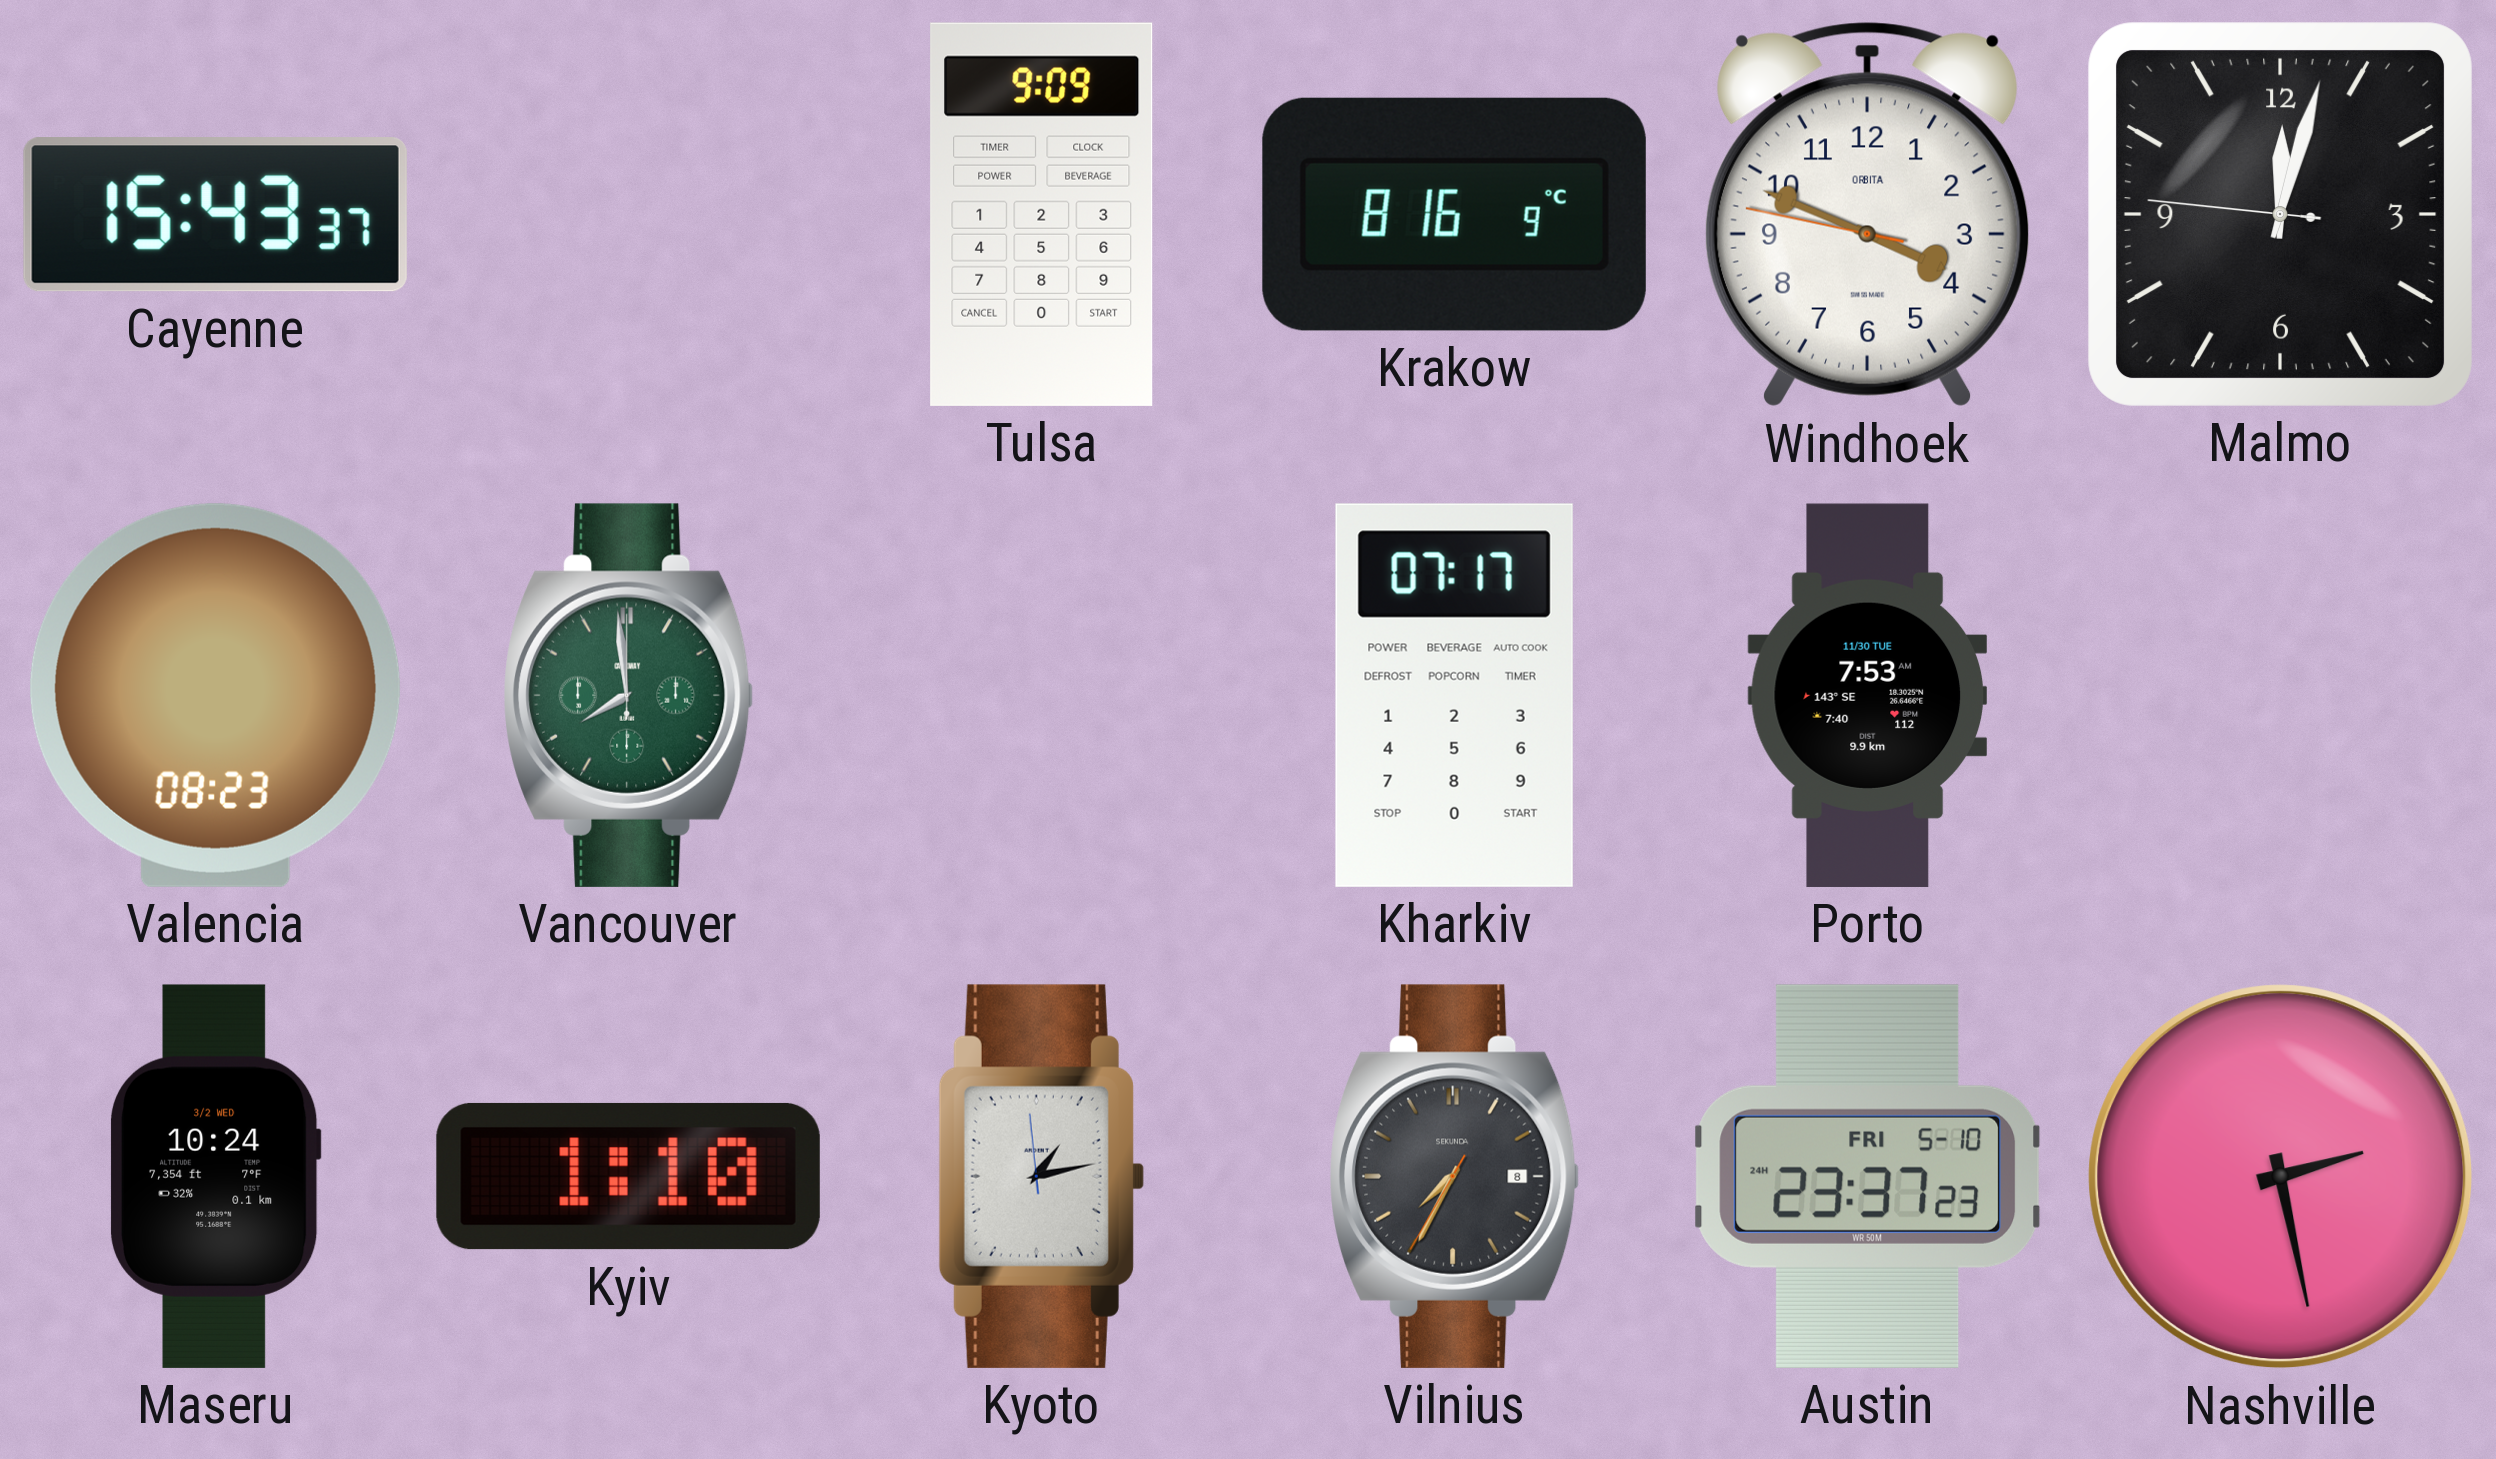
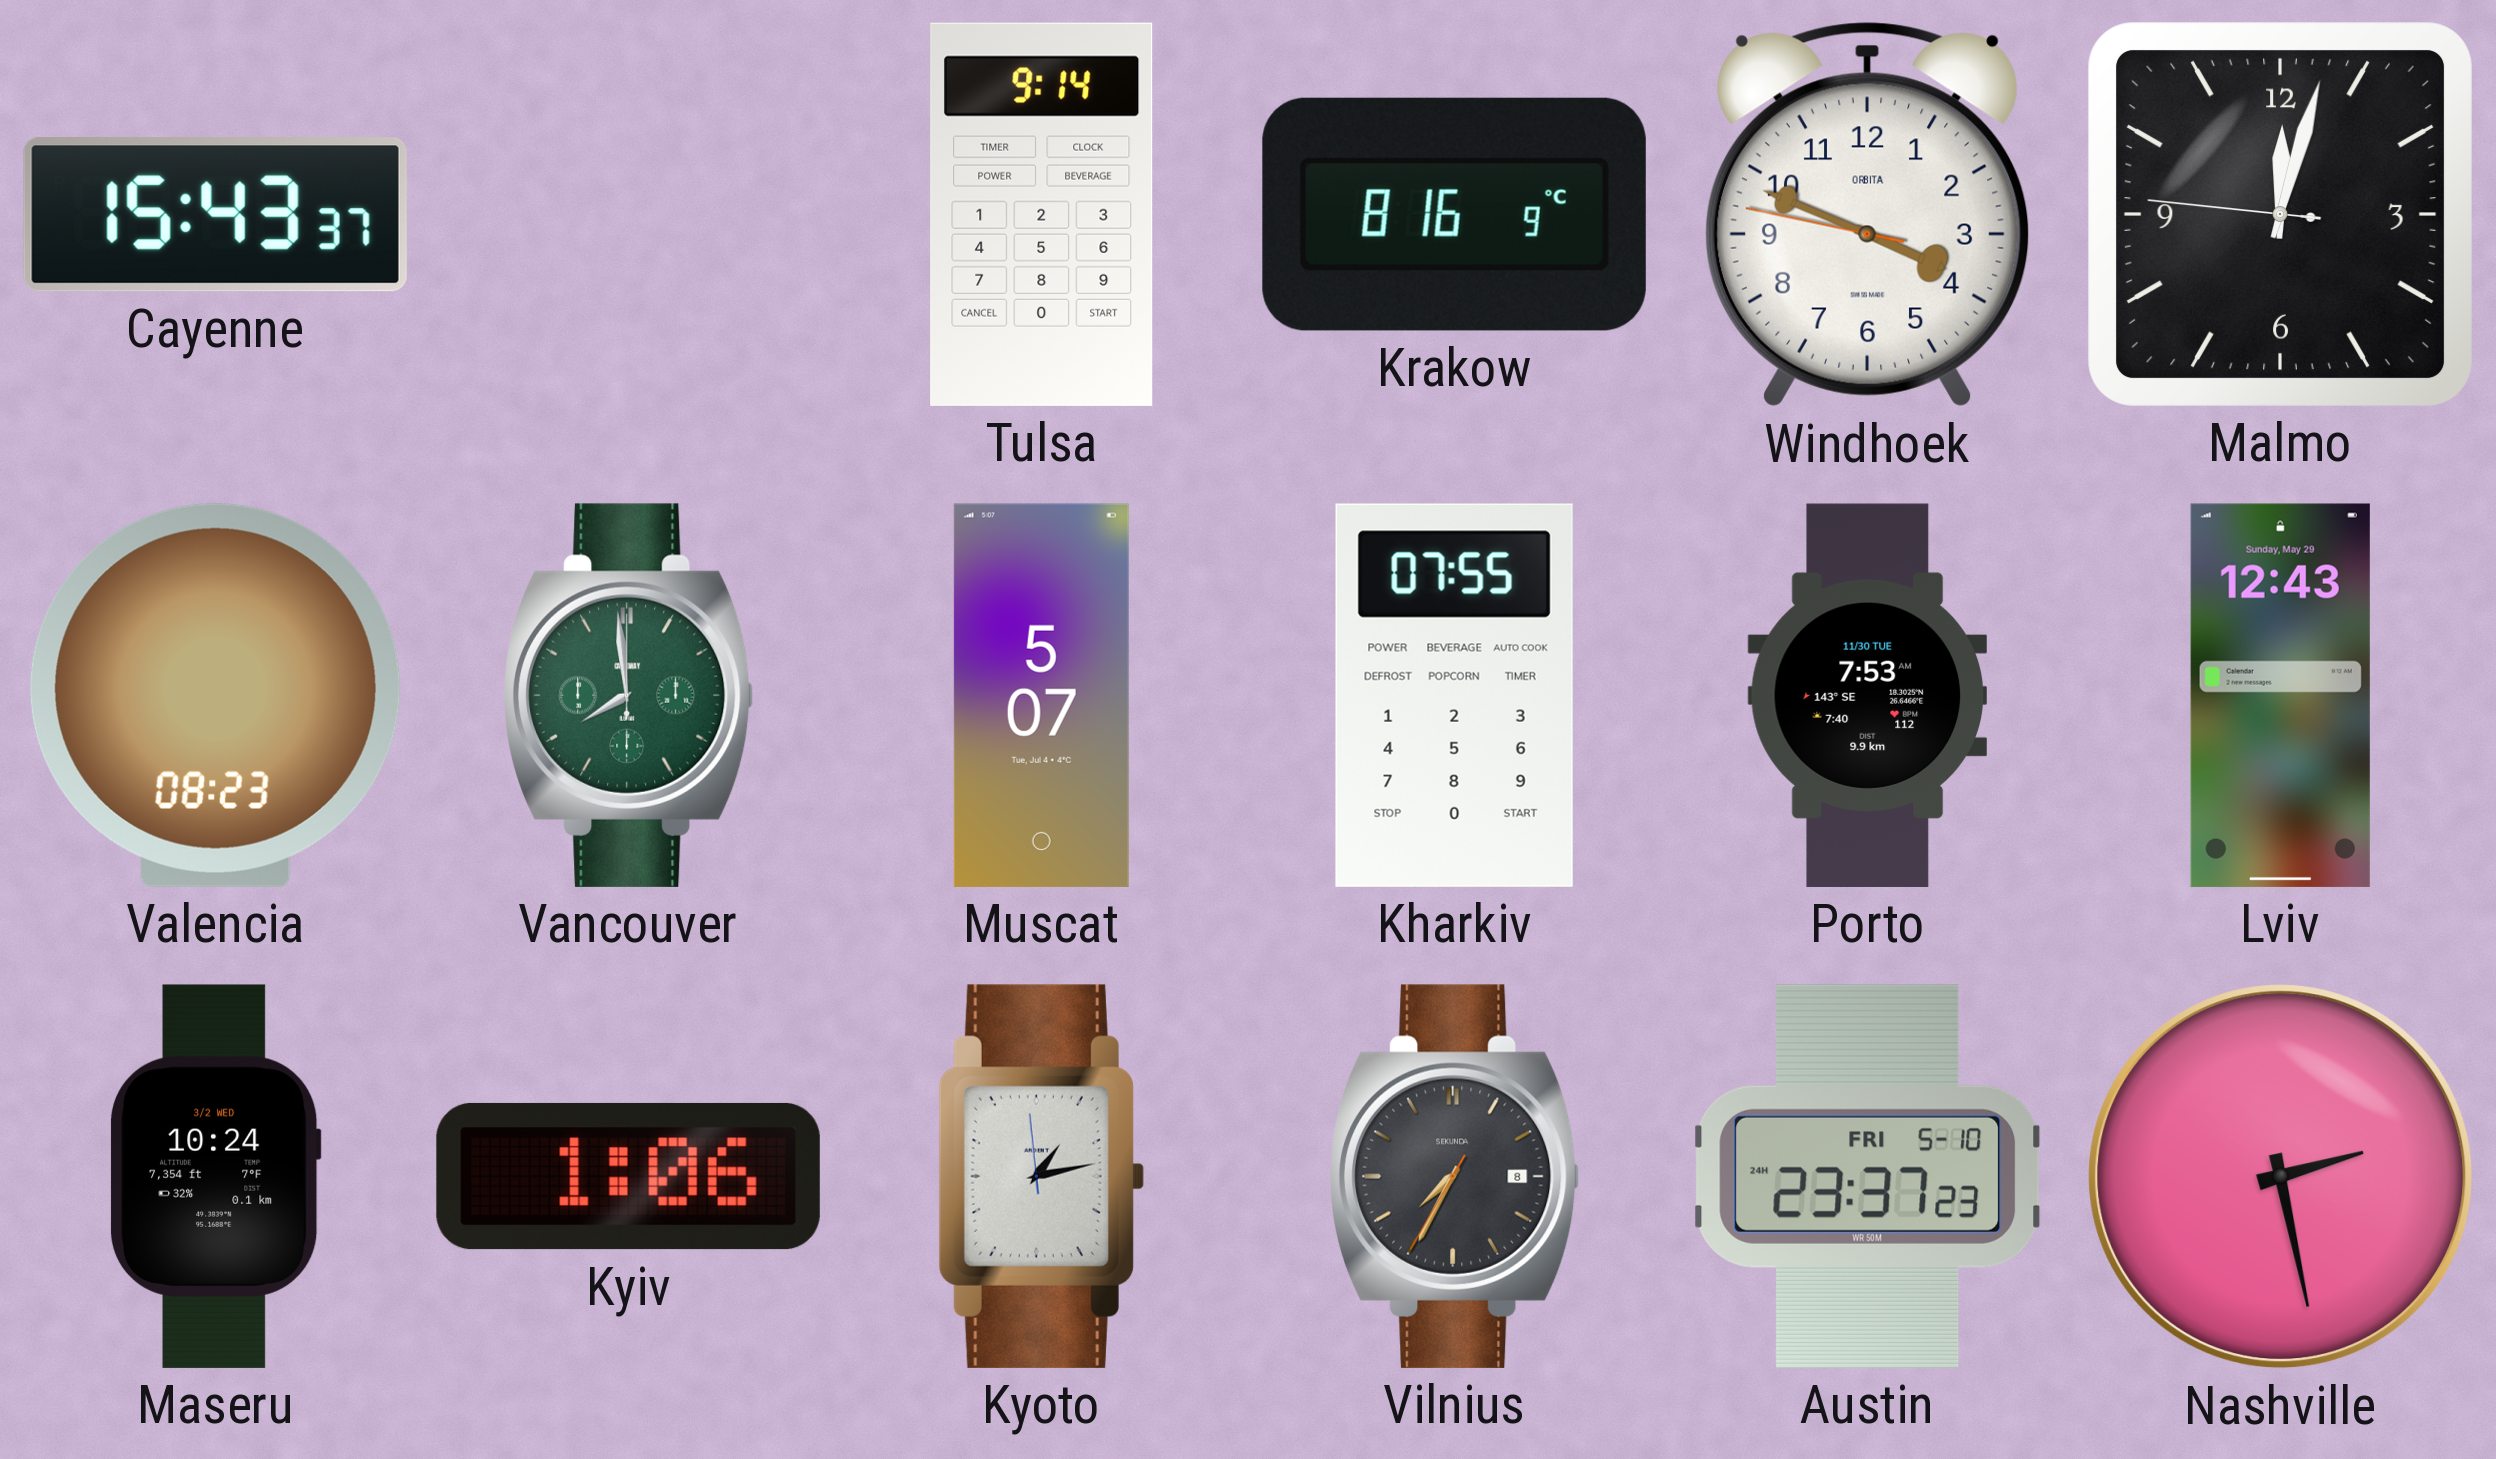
Tulsa: 9:09 -> 9:14 (1042, 214)
Muscat: none -> 5:07 (1041, 695)
Kharkiv: 07:17 -> 07:55 (1454, 695)
Lviv: none -> 12:43 (2280, 695)
Kyiv: 1:10 -> 1:06 (628, 1176)
